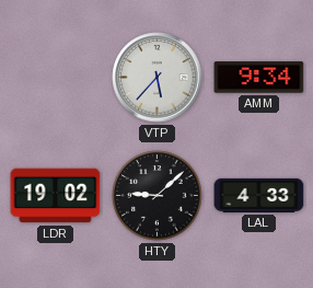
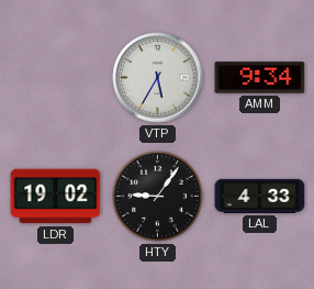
VTP: 5:37 -> 5:35 (158, 78)
HTY: 9:08 -> 9:06 (158, 197)
